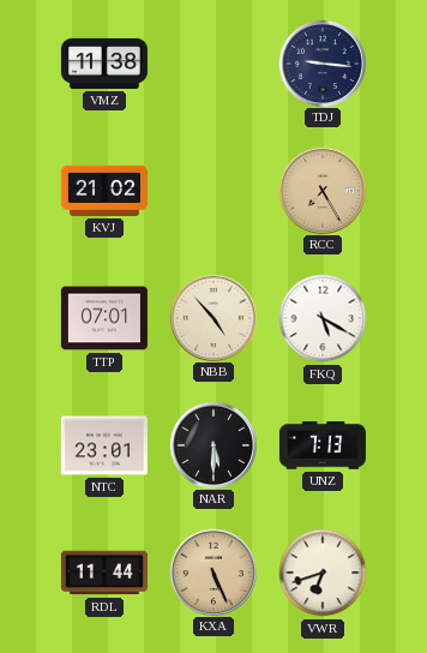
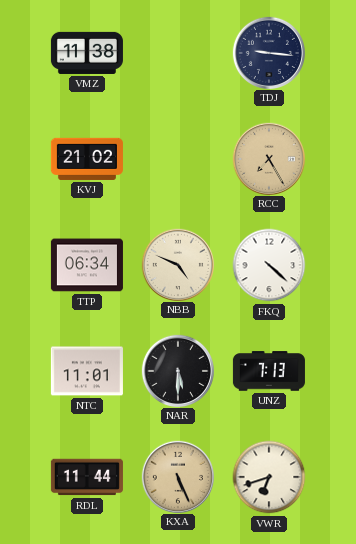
TTP: 07:01 -> 06:34 (87, 265)
NBB: 4:53 -> 4:49 (177, 264)
FKQ: 5:20 -> 4:22 (269, 265)
NTC: 23:01 -> 11:01 (87, 371)
